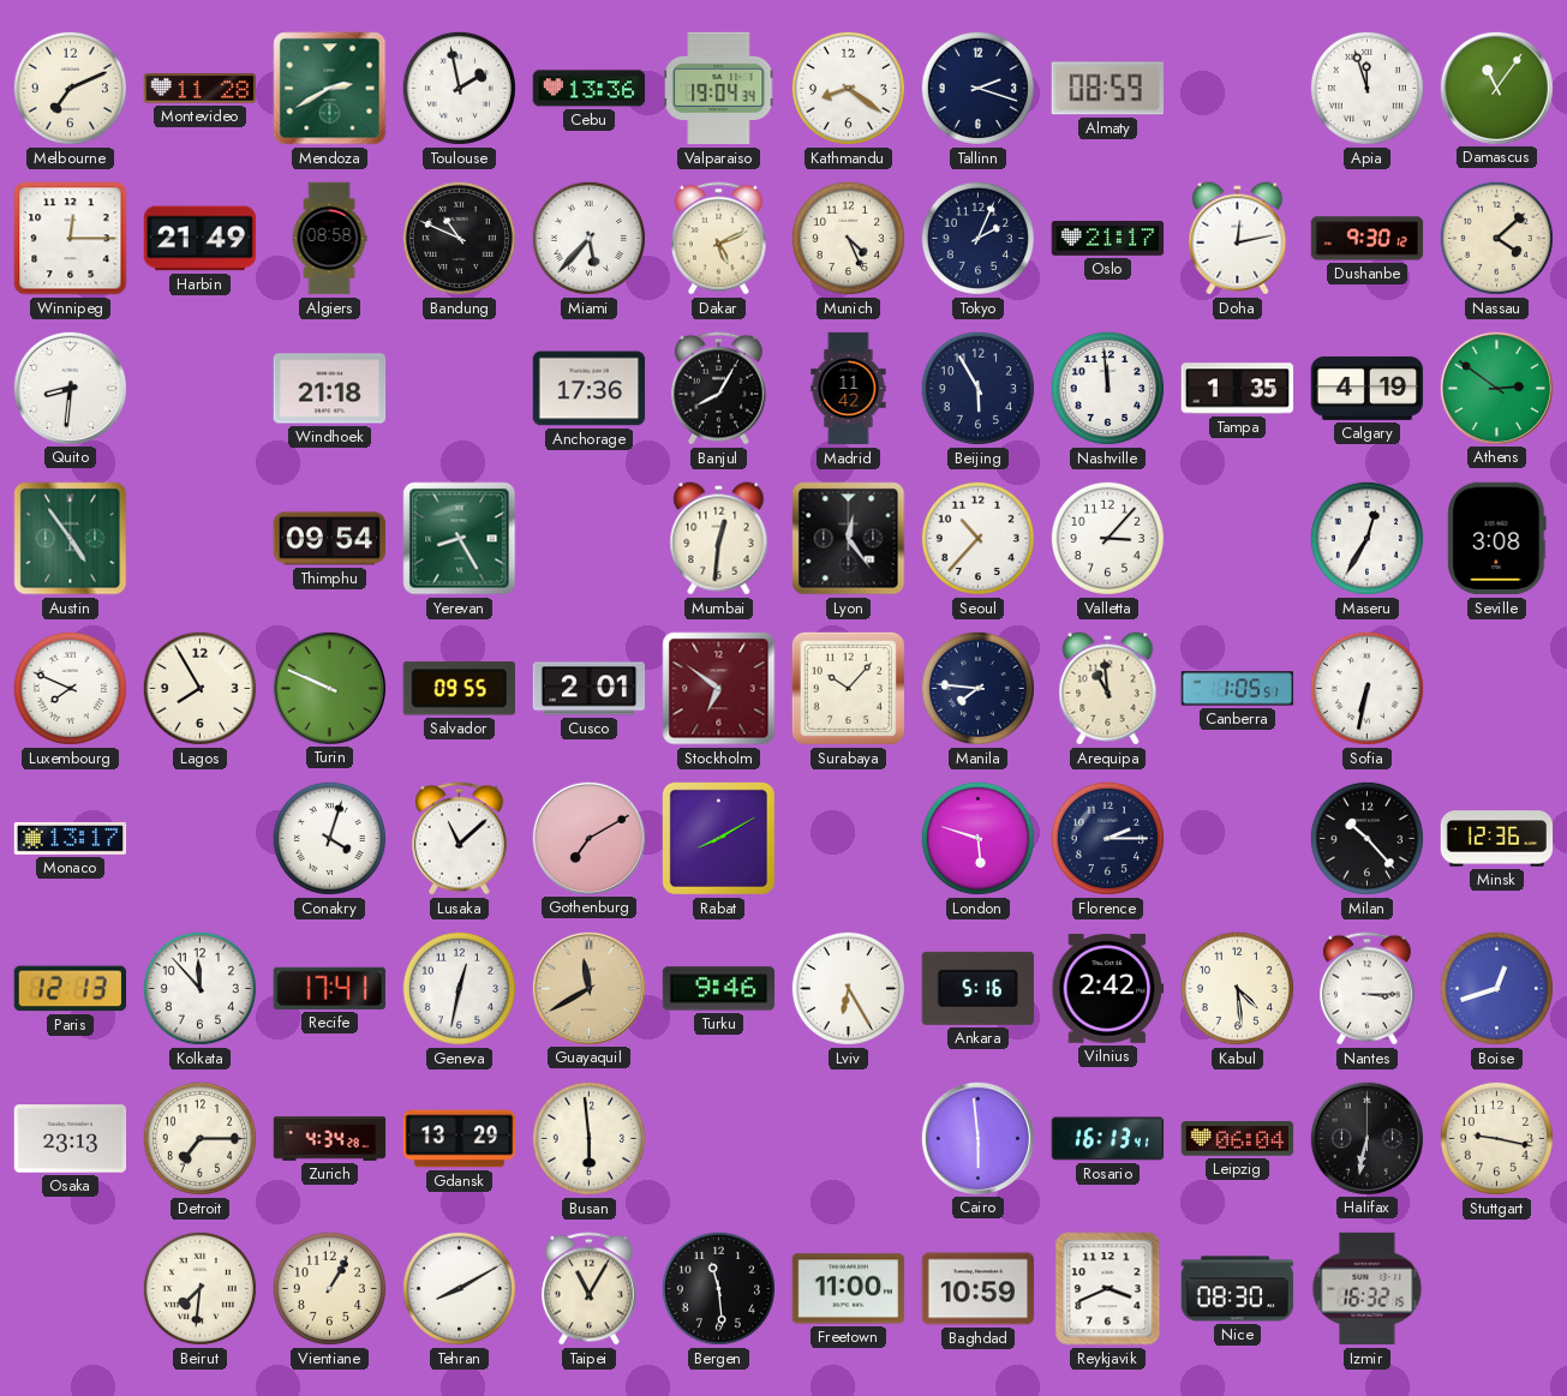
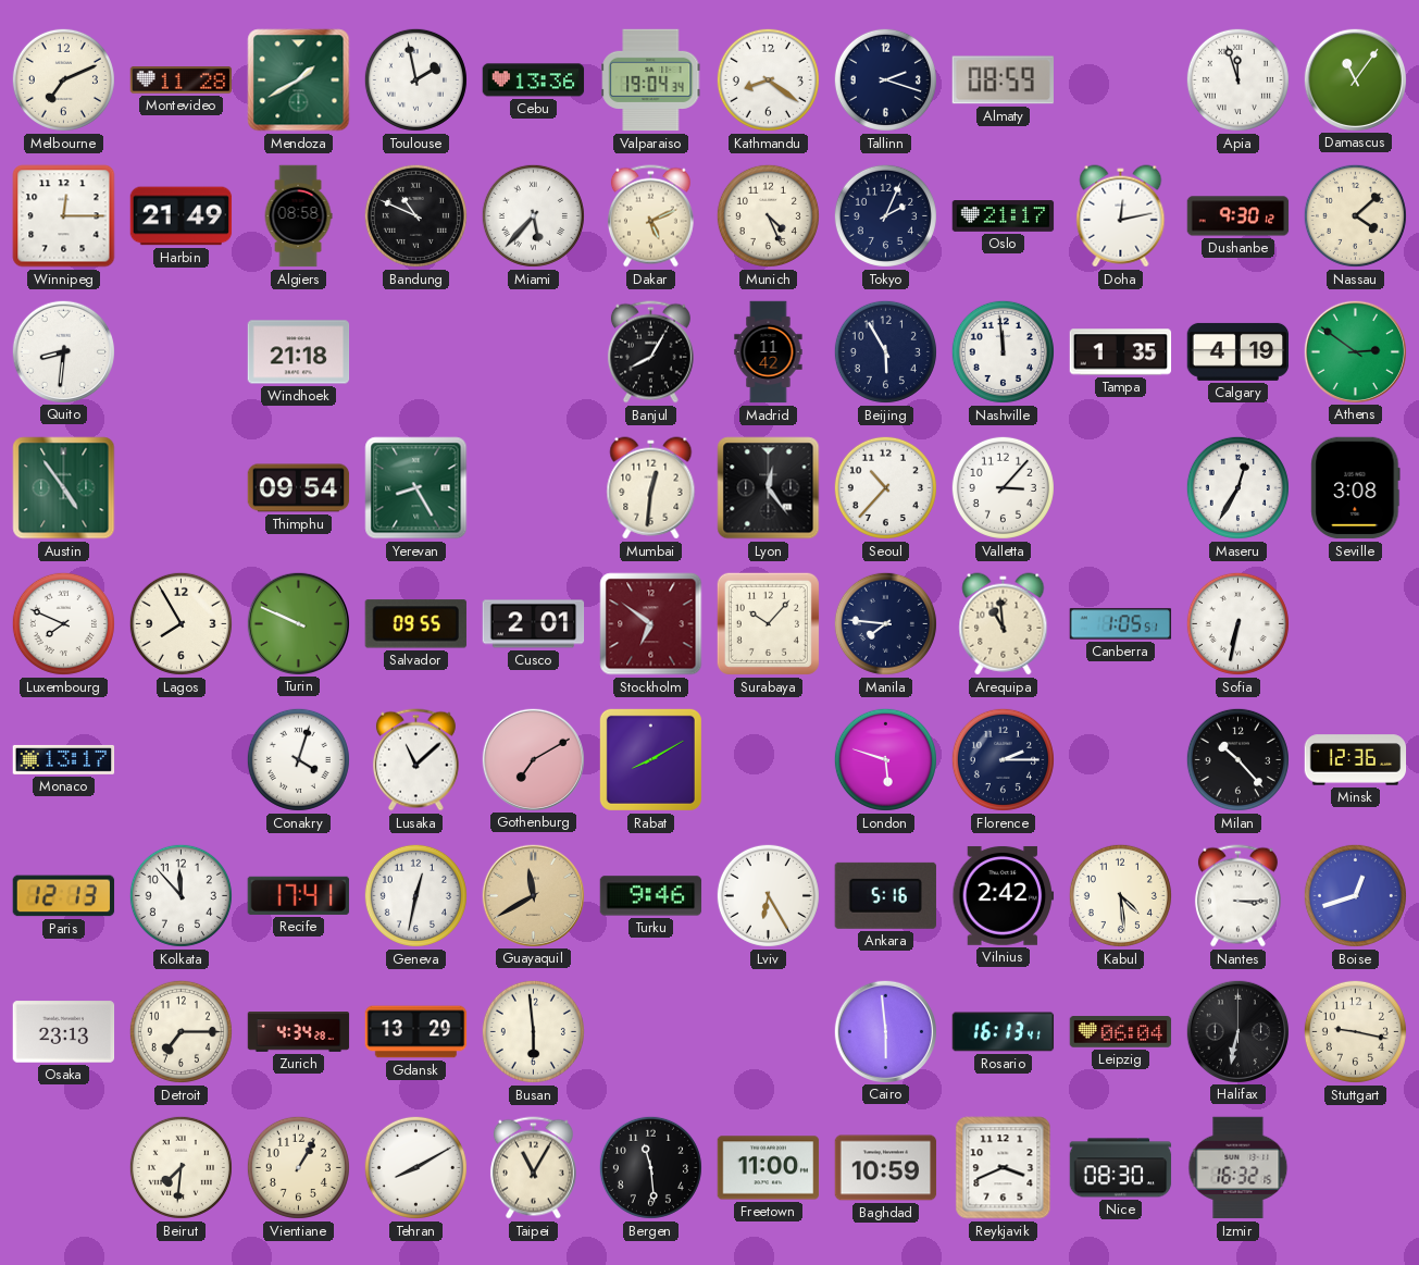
Mendoza: 2:40 -> 1:40 (299, 80)
Anchorage: 17:36 -> none (590, 389)
